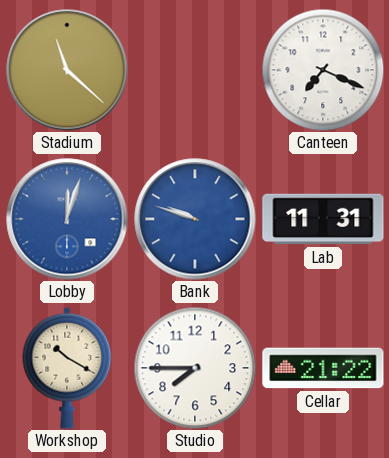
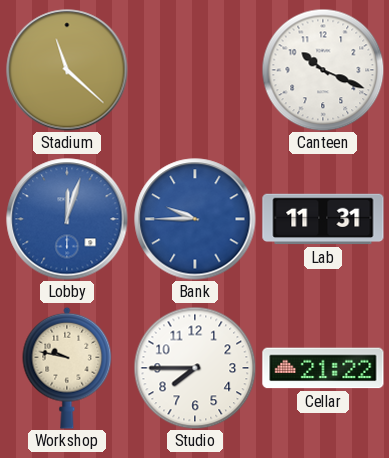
Canteen: 7:19 -> 10:19 (323, 70)
Bank: 9:48 -> 9:45 (195, 219)
Workshop: 10:20 -> 9:47 (67, 368)
